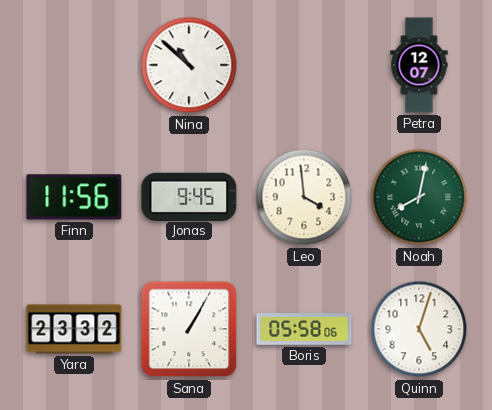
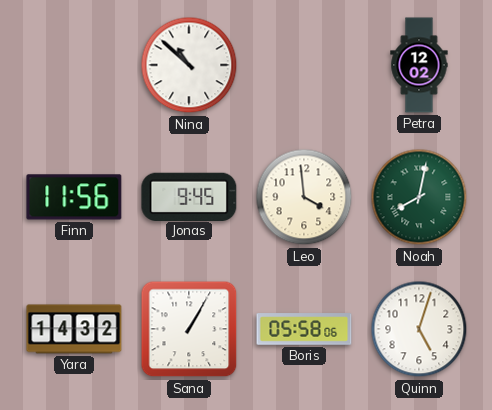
Petra: 12:07 -> 12:02 (419, 65)
Yara: 23:32 -> 14:32 (74, 329)
